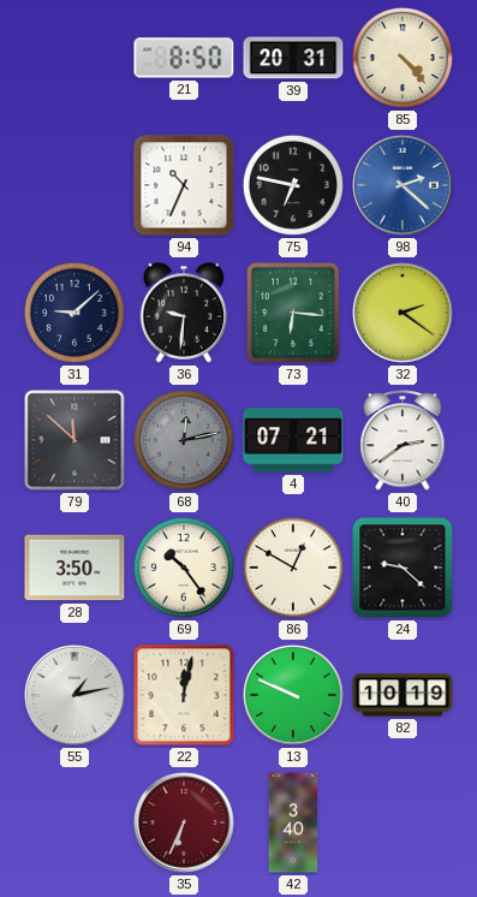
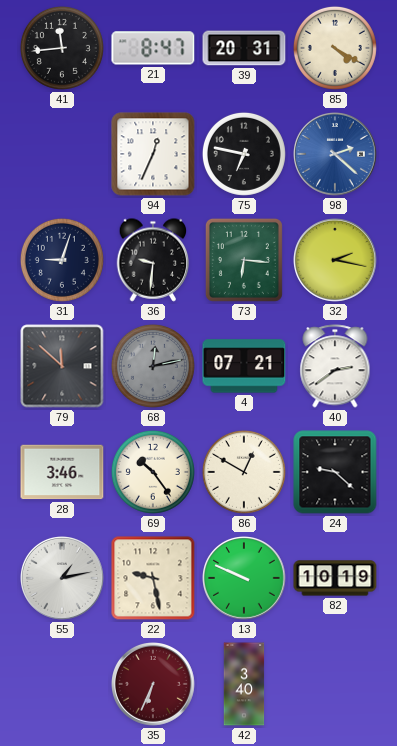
41: none -> 11:44 (62, 48)
21: 8:50 -> 8:47 (153, 48)
85: 4:23 -> 4:20 (335, 48)
94: 10:34 -> 12:34 (153, 154)
31: 9:08 -> 9:03 (62, 260)
32: 2:21 -> 2:17 (336, 261)
28: 3:50 -> 3:46 (62, 472)
22: 12:02 -> 9:28 (153, 578)
